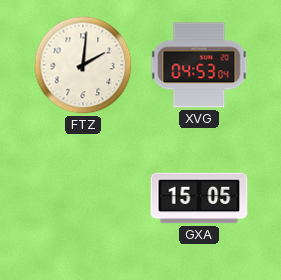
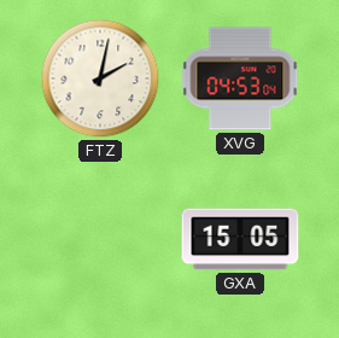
FTZ: 2:01 -> 2:02 (100, 78)
